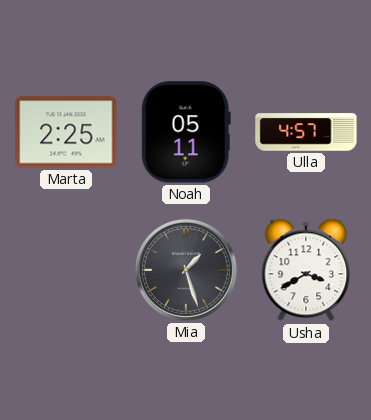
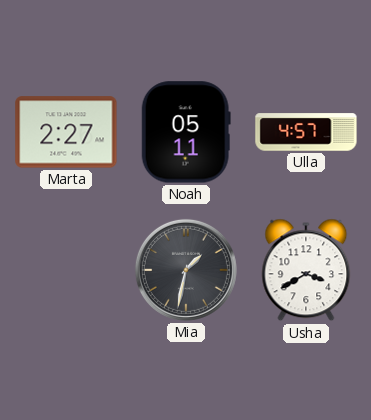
Marta: 2:25 -> 2:27 (66, 132)
Mia: 1:27 -> 1:32 (186, 270)
